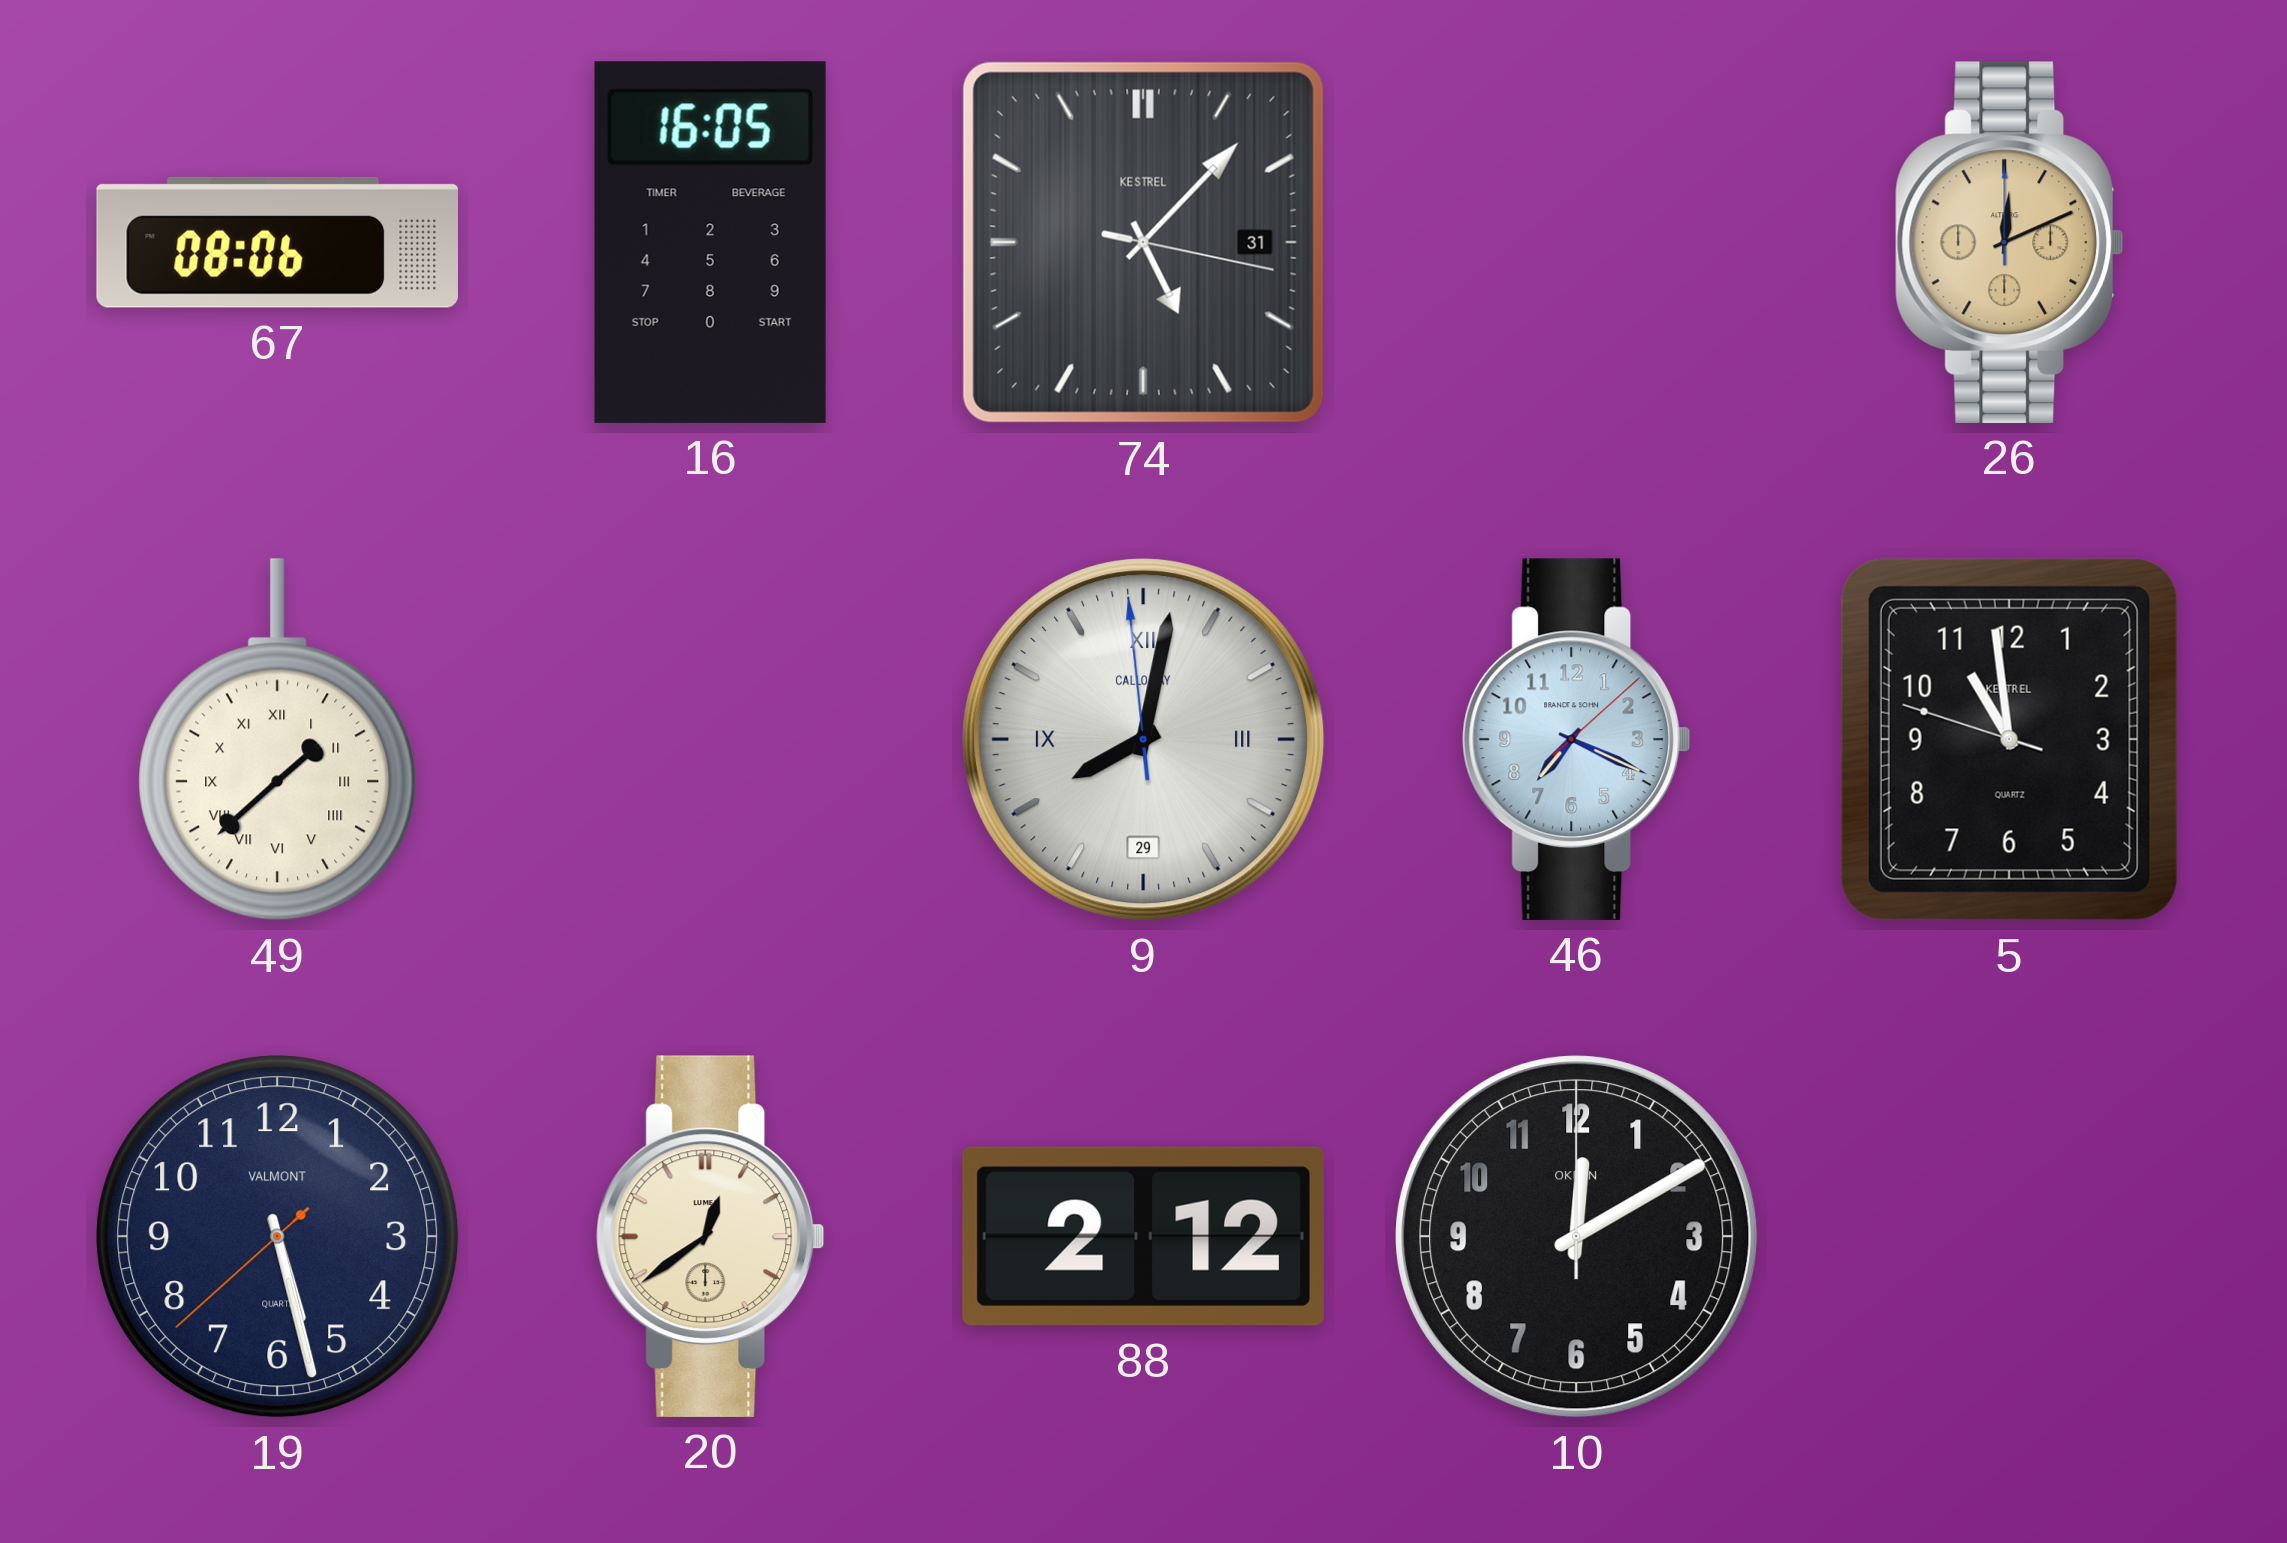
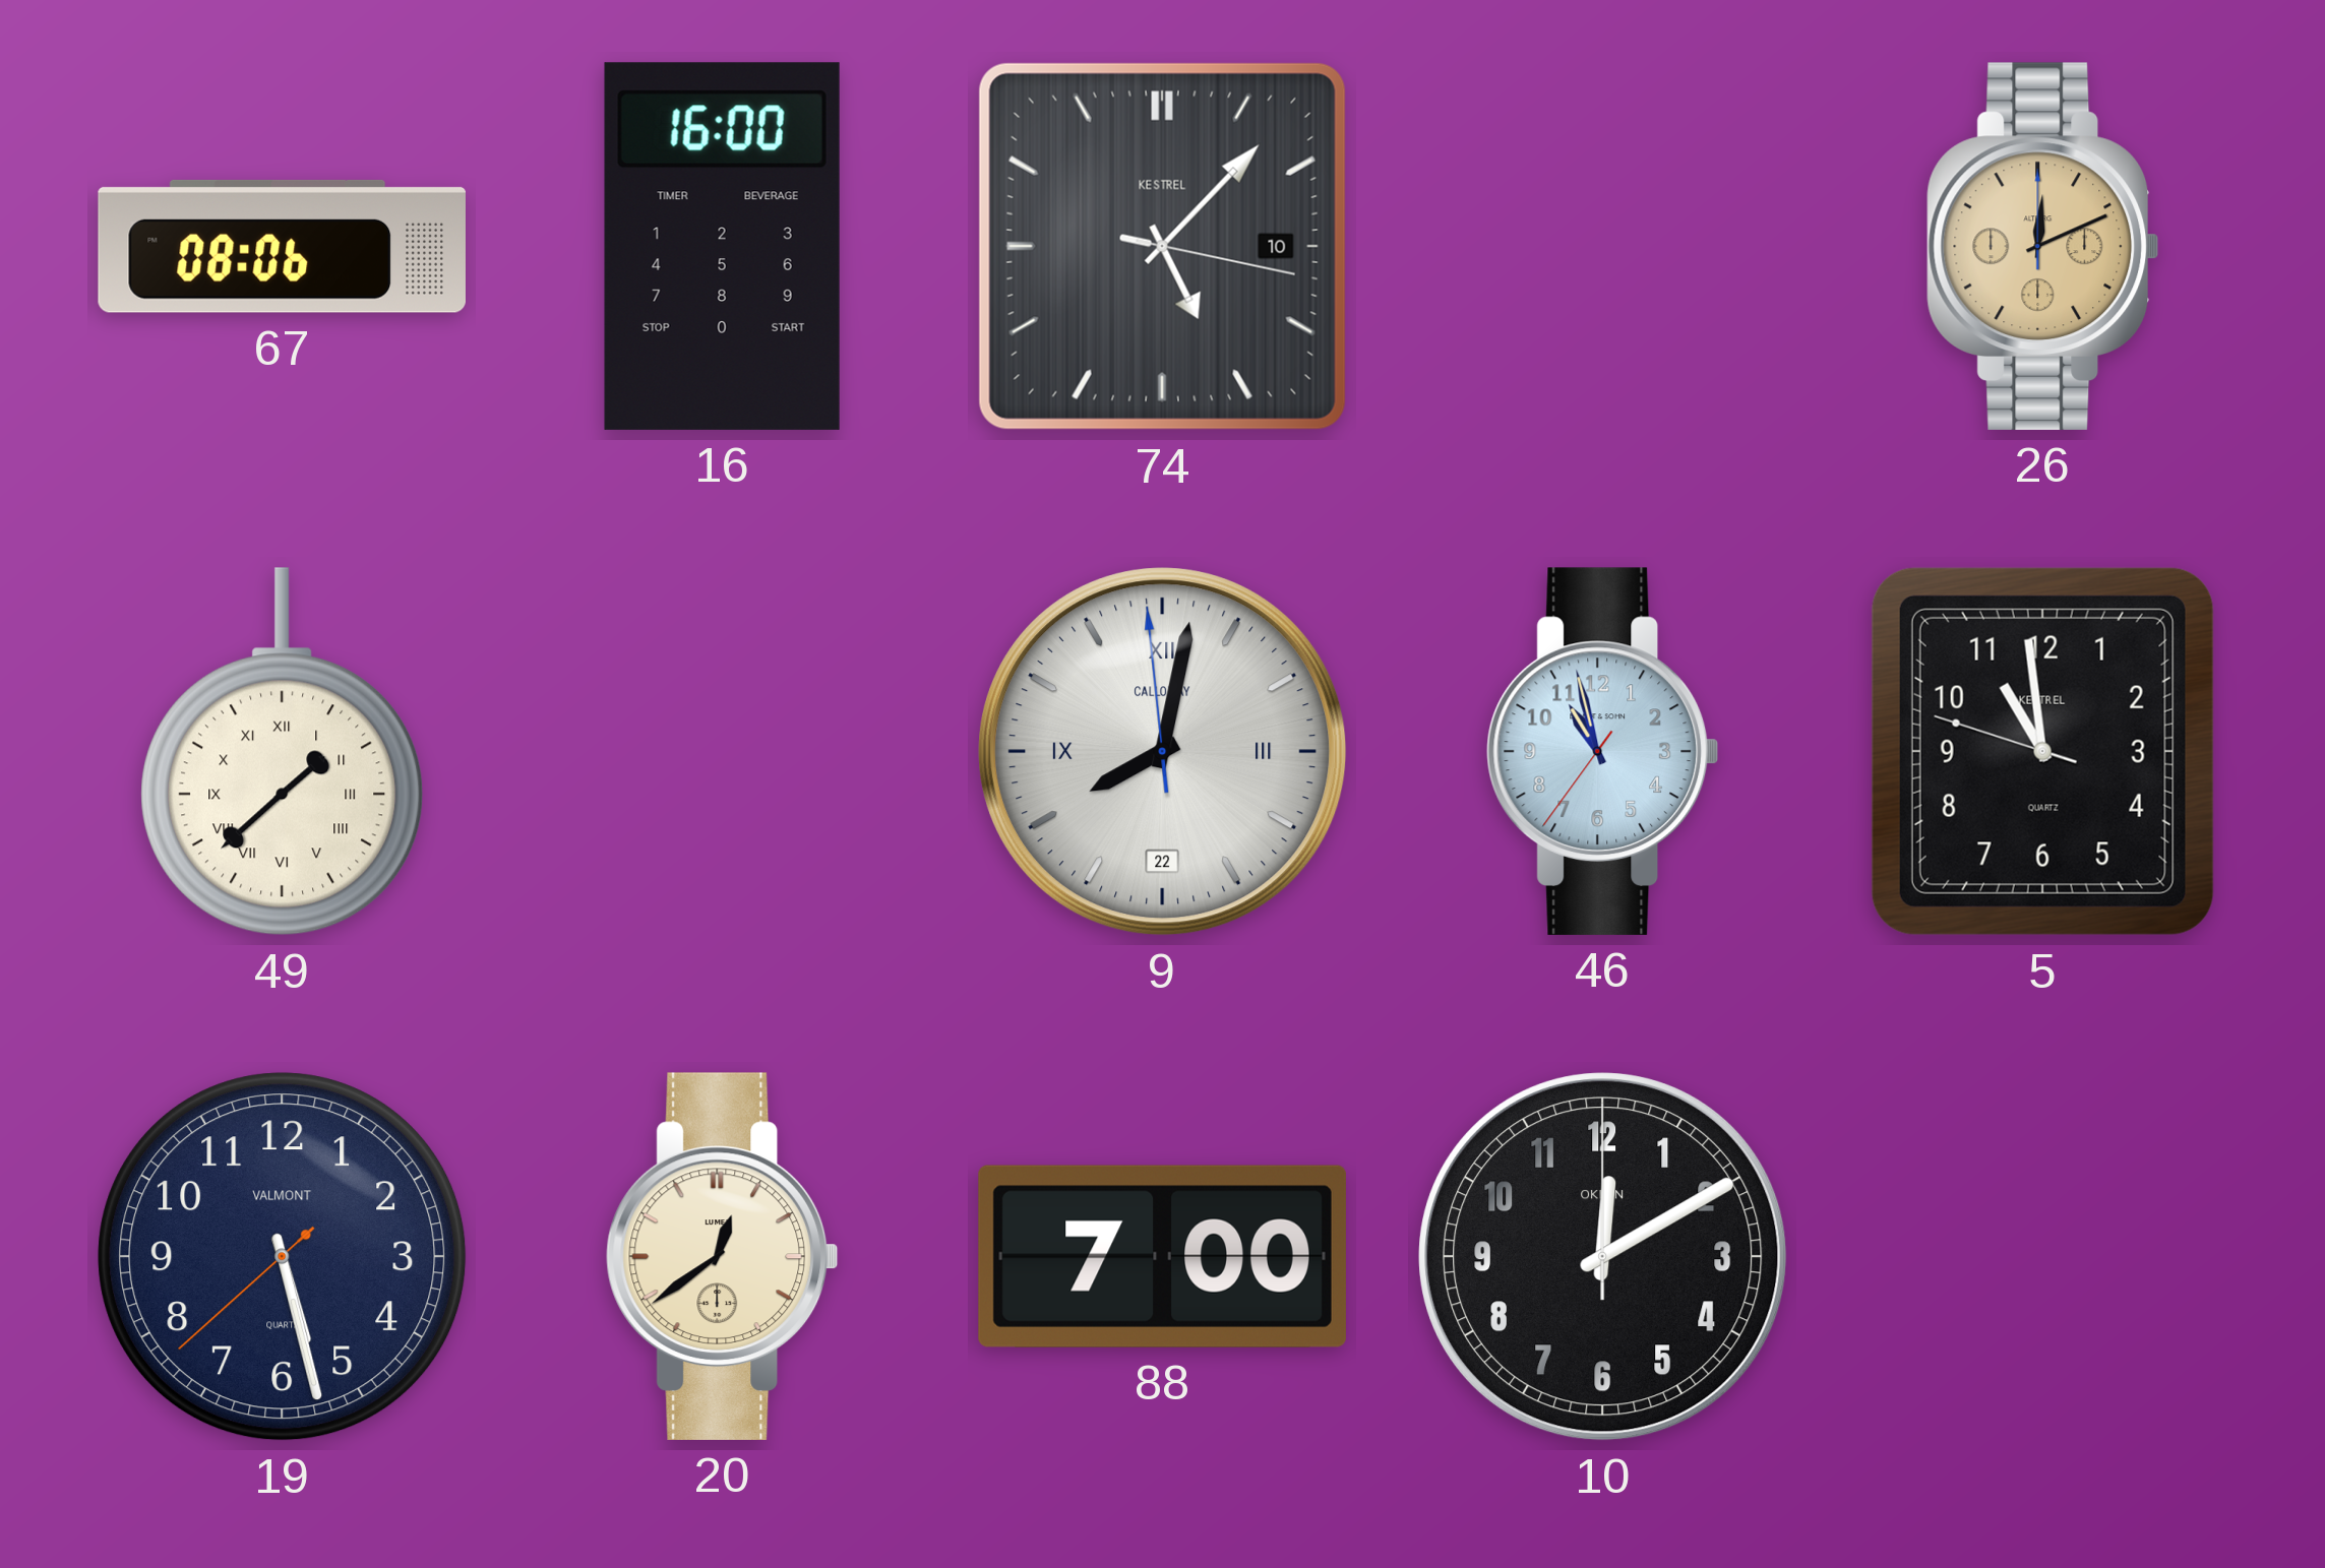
16: 16:05 -> 16:00 (722, 246)
74 date: 31 -> 10 (1162, 246)
9 date: 29 -> 22 (1163, 752)
46: 7:19 -> 10:57 (1603, 751)
88: 2:12 -> 7:00 (1162, 1256)
